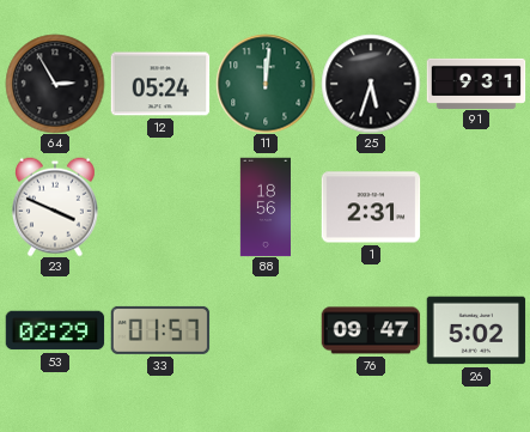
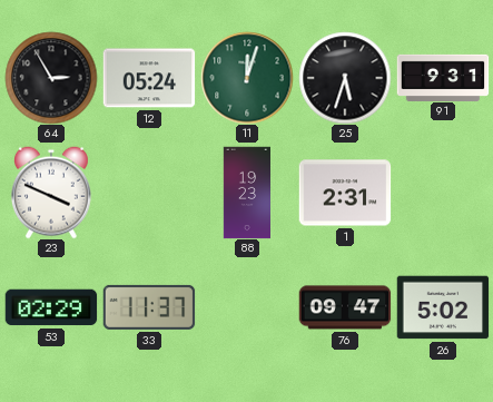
11: 12:01 -> 12:03 (247, 78)
88: 18:56 -> 19:23 (246, 193)
33: 01:57 -> 11:37 (149, 307)
